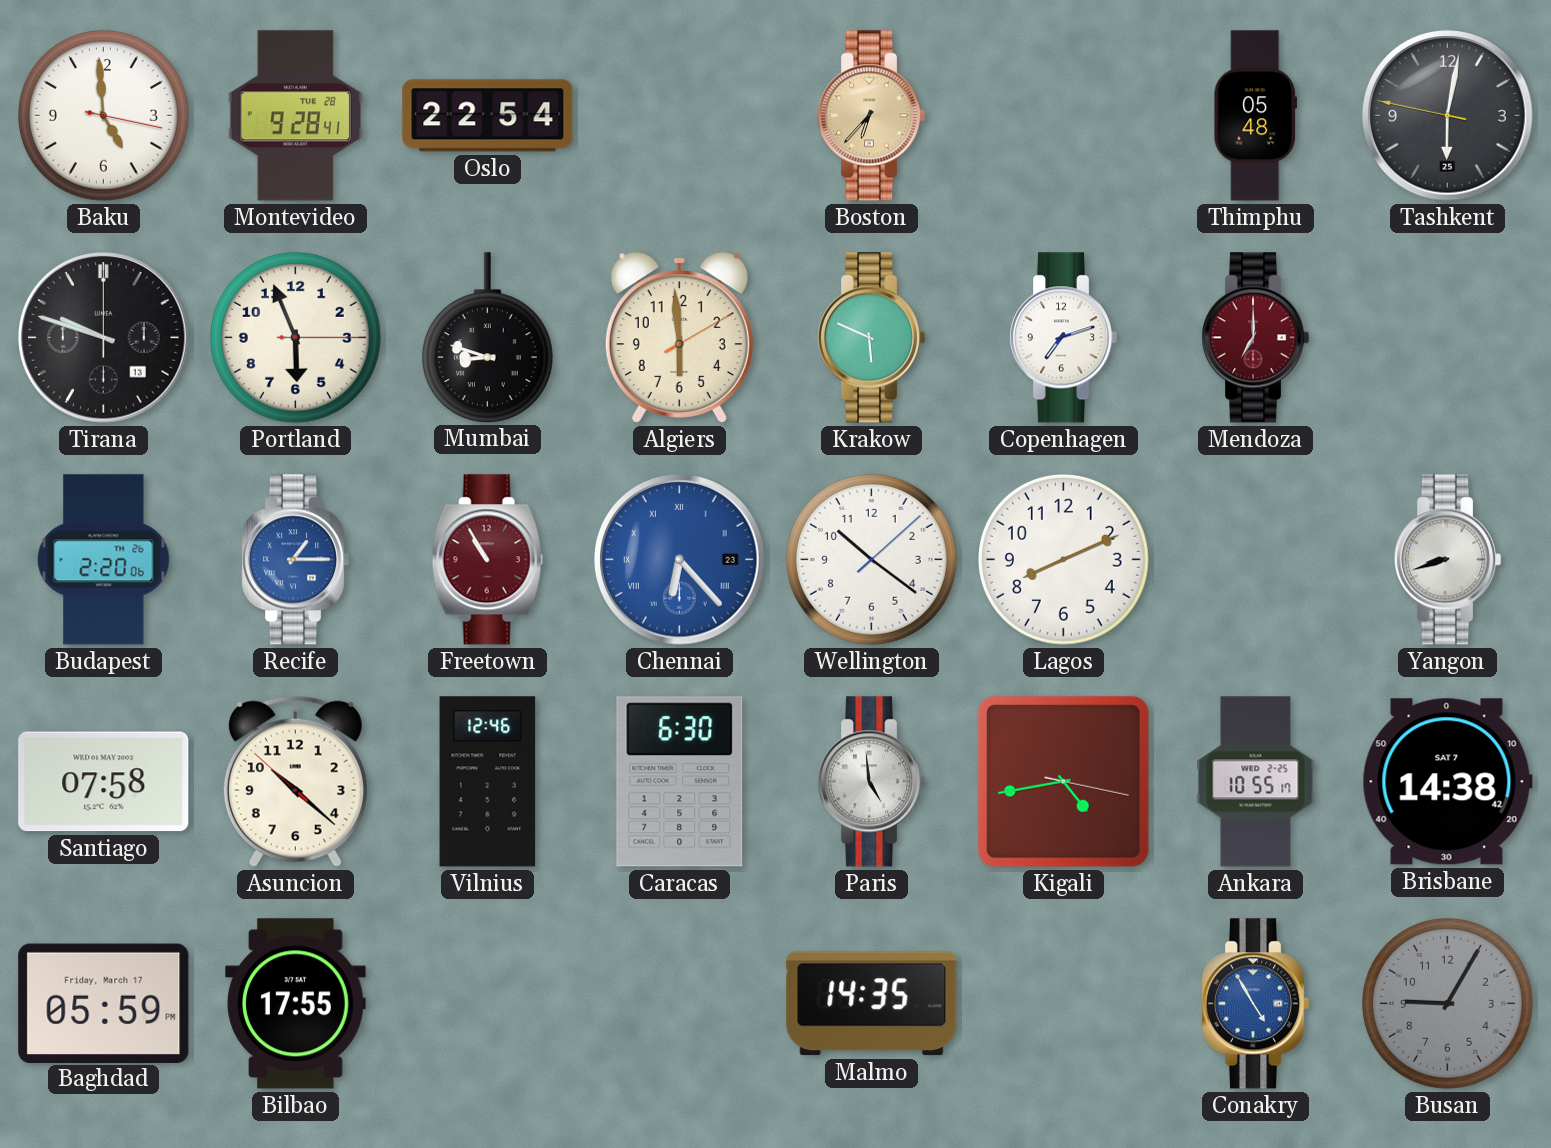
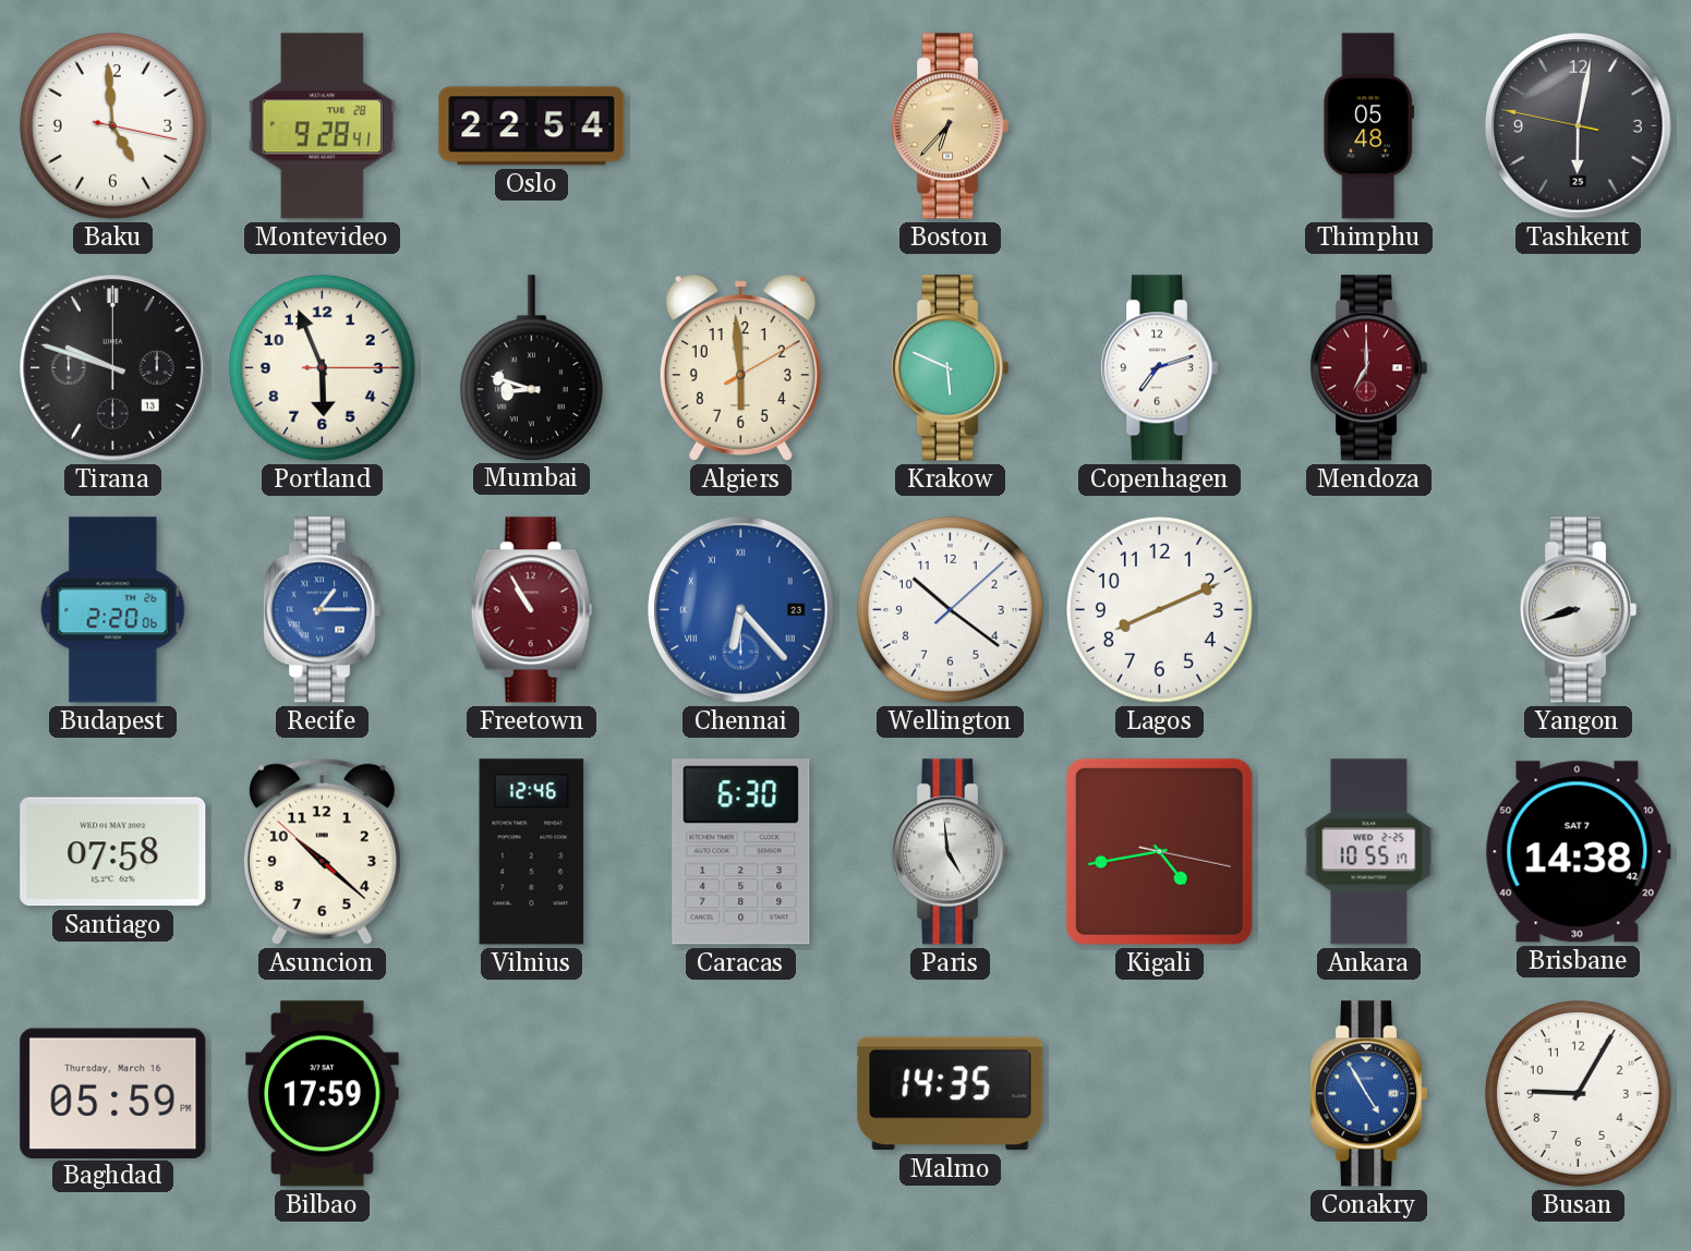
Baghdad date: Friday, March 17 -> Thursday, March 16 (113, 1093)
Bilbao: 17:55 -> 17:59 (323, 1094)
Busan dial: grey -> white (1578, 1093)
